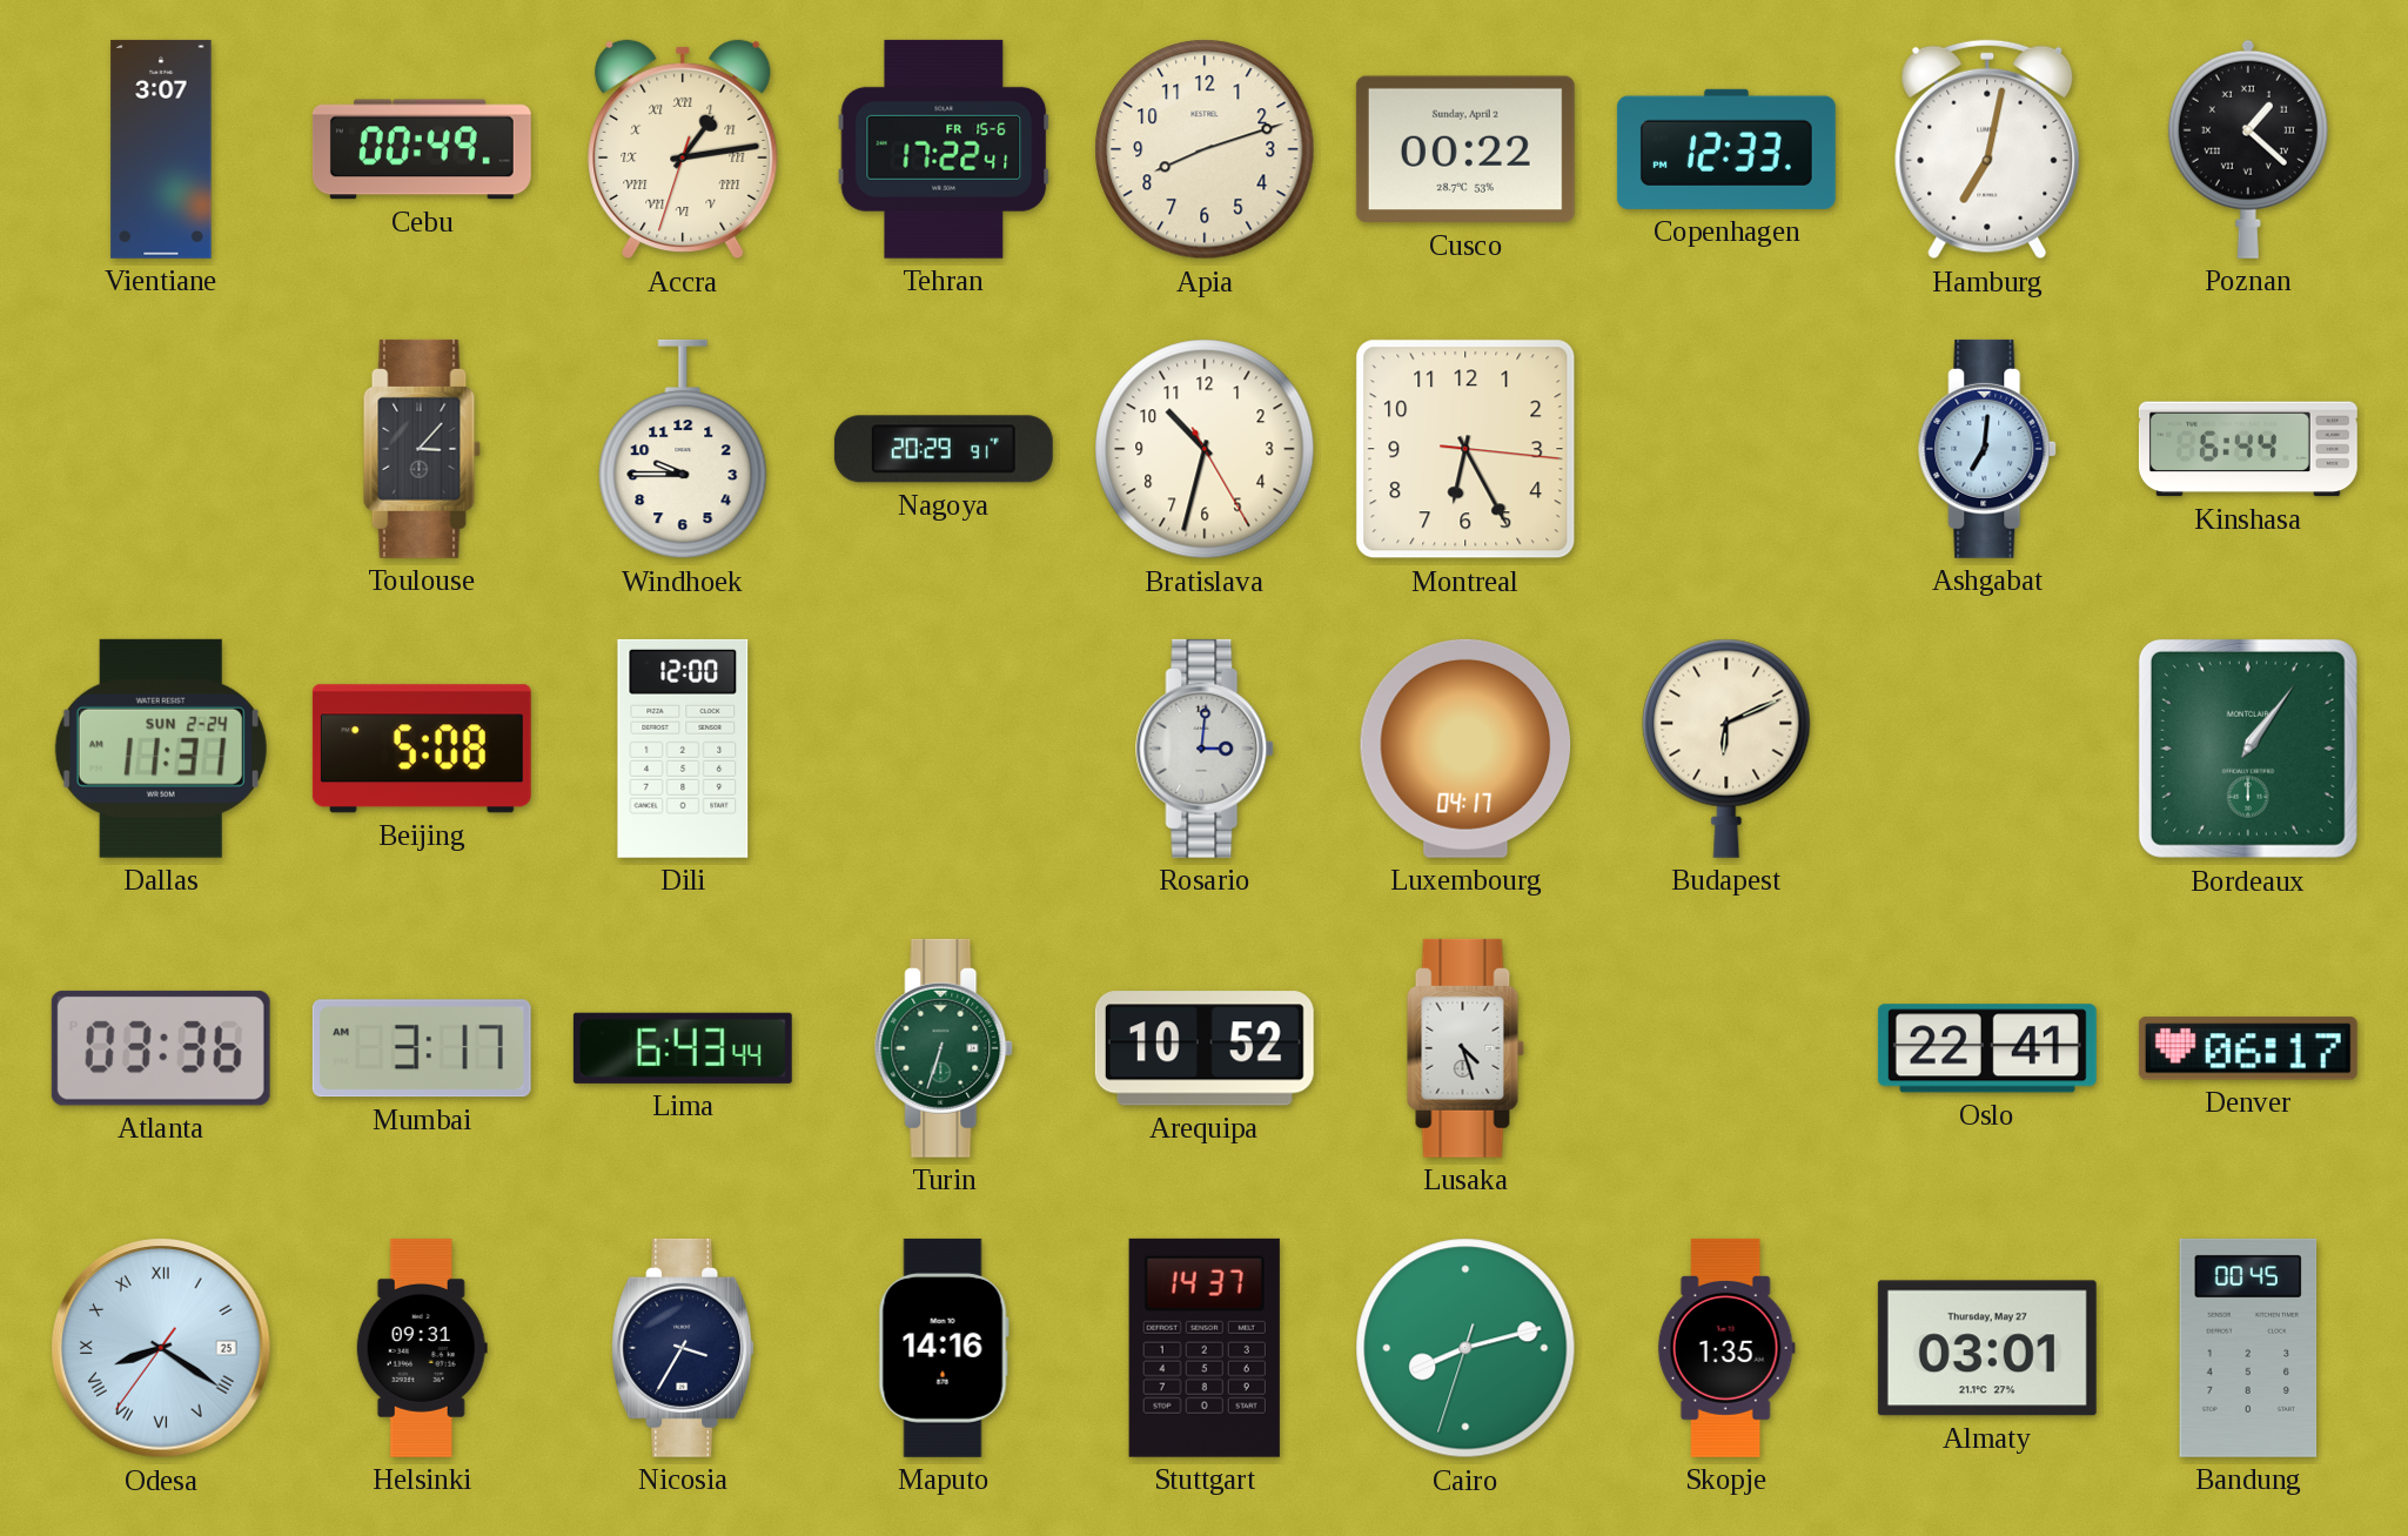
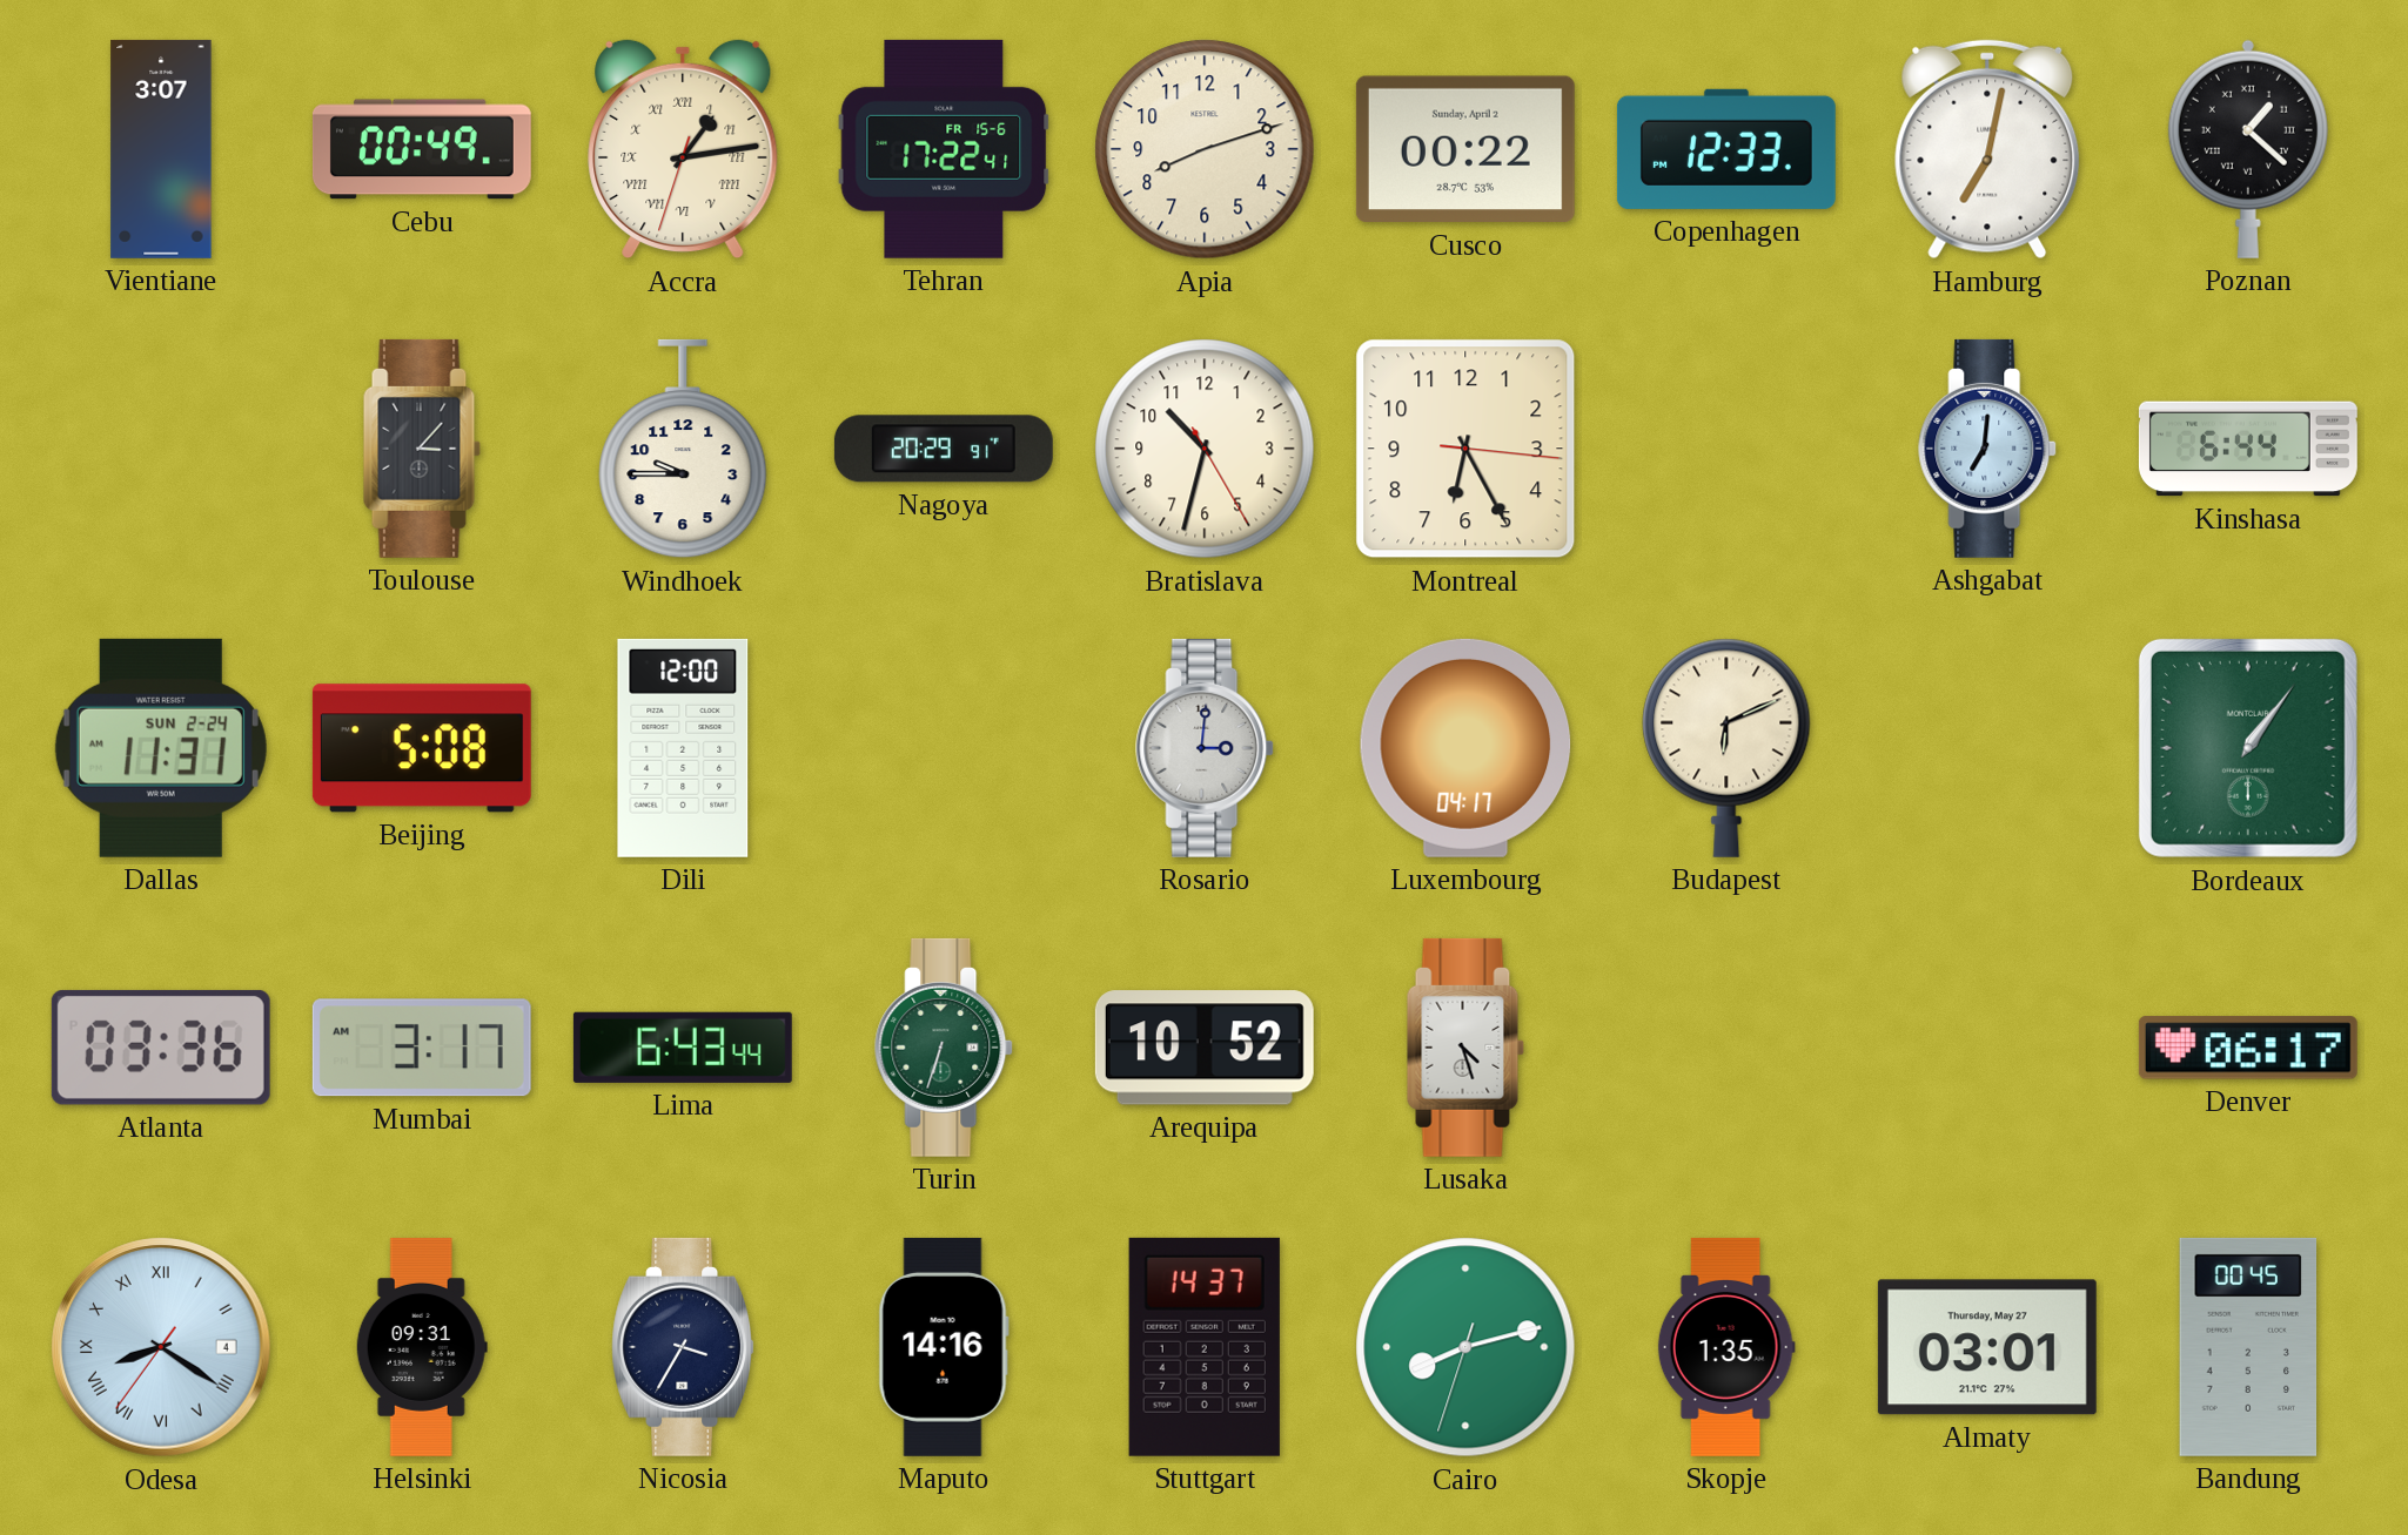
Oslo: 22:41 -> none (1987, 1048)
Odesa date: 25 -> 4 (162, 1348)
